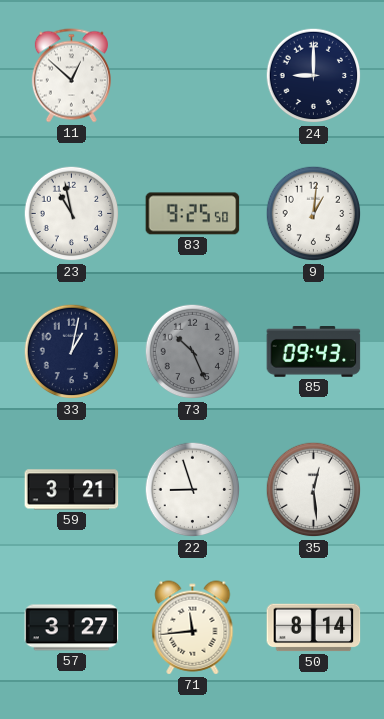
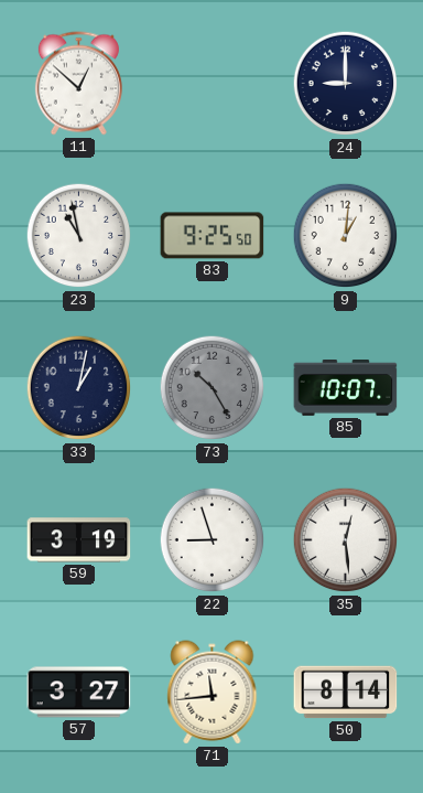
73: 10:26 -> 10:25 (213, 388)
85: 09:43 -> 10:07 (346, 388)
59: 3:21 -> 3:19 (79, 540)
